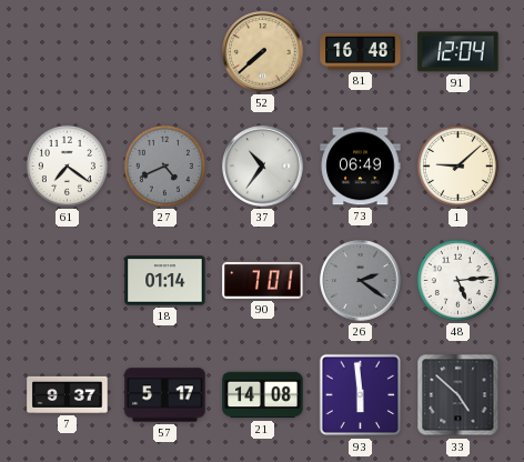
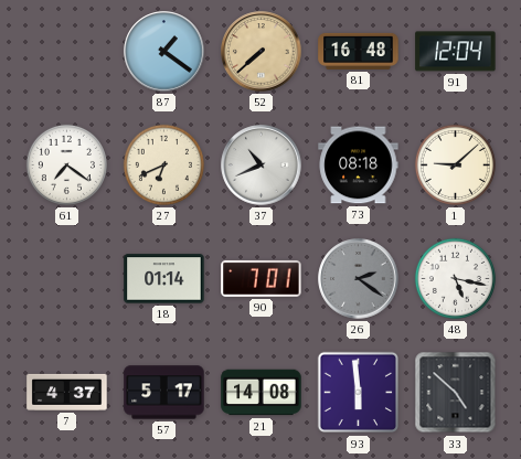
87: none -> 1:21 (164, 52)
27: 4:41 -> 6:41 (163, 164)
27 dial: grey -> cream (163, 164)
37: 10:36 -> 10:41 (262, 166)
73: 06:49 -> 08:18 (359, 166)
48: 5:14 -> 5:17 (455, 278)
7: 9:37 -> 4:37 (67, 392)
